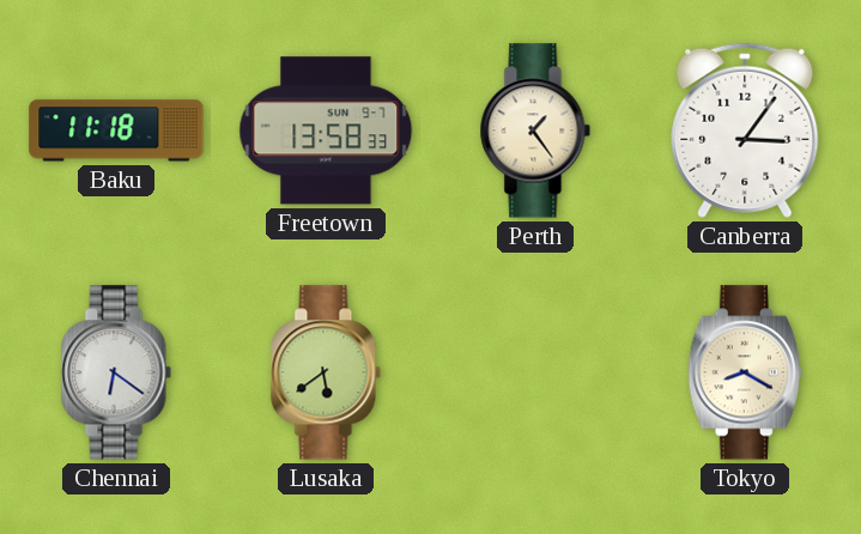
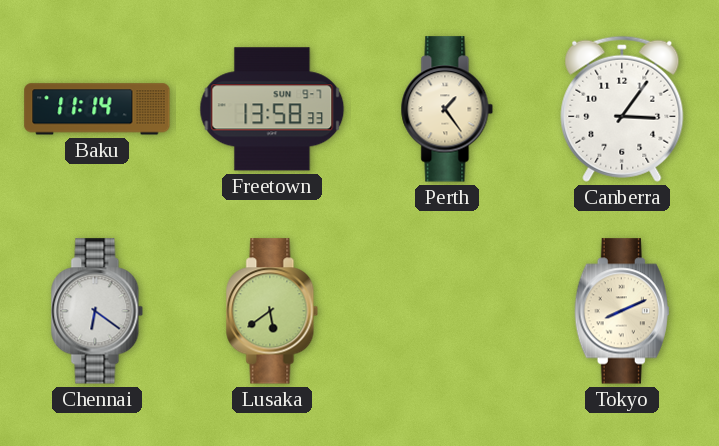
Baku: 11:18 -> 11:14 (97, 109)
Tokyo: 8:20 -> 8:11 (622, 311)
